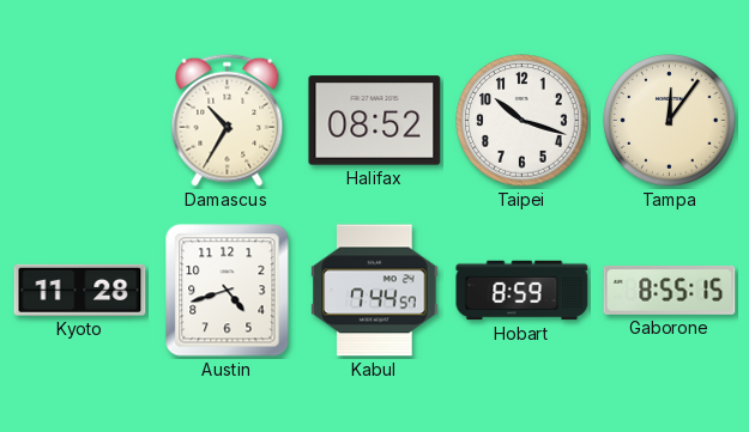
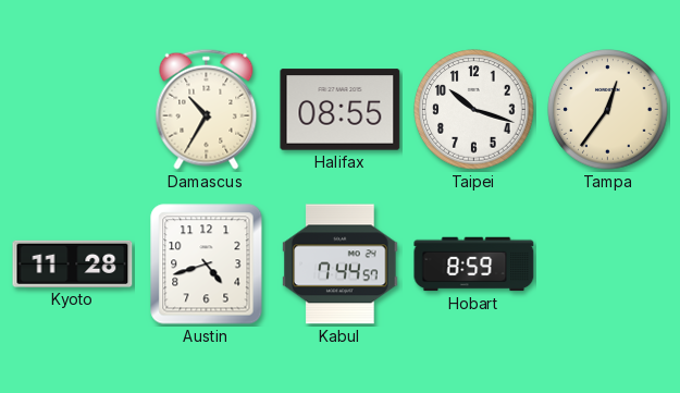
Halifax: 08:52 -> 08:55 (341, 110)
Tampa: 12:06 -> 12:36 (608, 110)
Gaborone: 8:55 -> none (670, 290)
